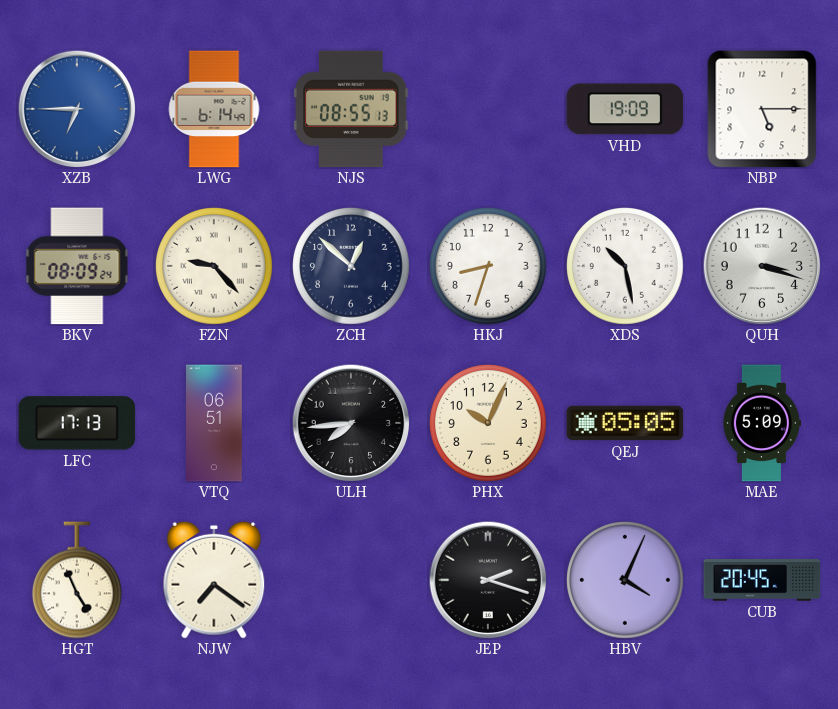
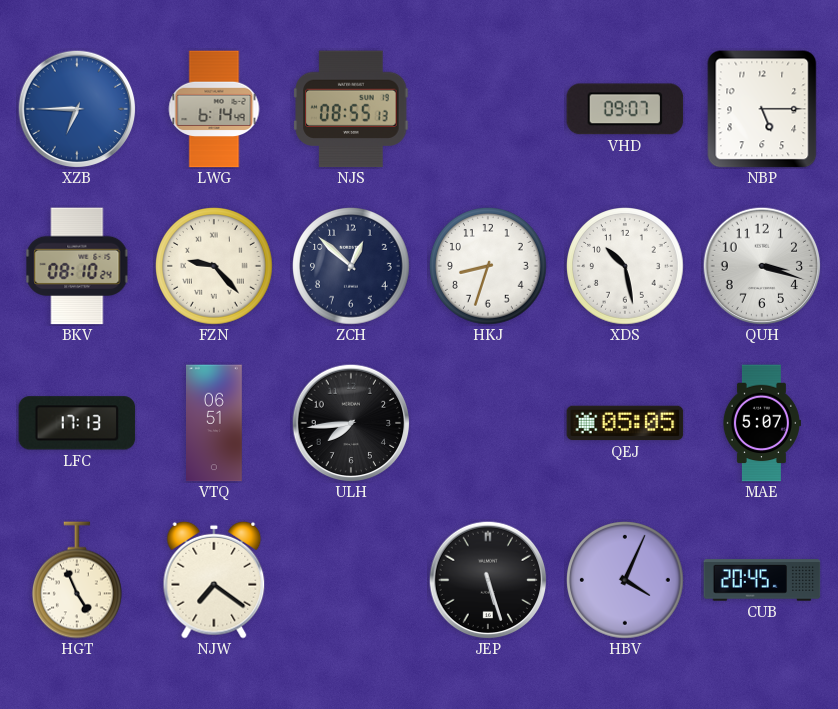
VHD: 19:09 -> 09:07 (625, 109)
BKV: 08:09 -> 08:10 (77, 266)
PHX: 10:04 -> none (489, 424)
MAE: 5:09 -> 5:07 (761, 423)
JEP: 2:18 -> 5:27 (488, 580)
